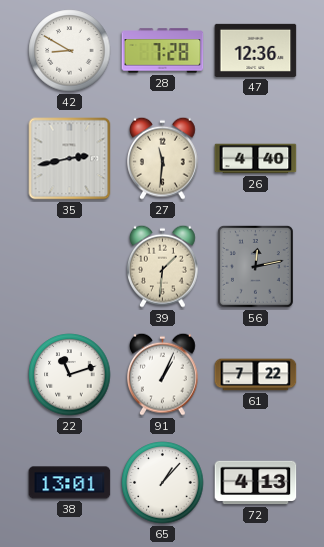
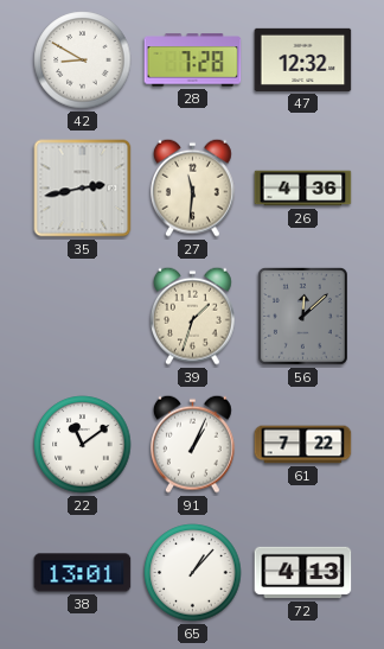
47: 12:36 -> 12:32 (303, 59)
26: 4:40 -> 4:36 (303, 189)
39: 1:31 -> 1:33 (193, 316)
56: 12:13 -> 12:08 (302, 317)
22: 11:12 -> 11:09 (83, 445)
